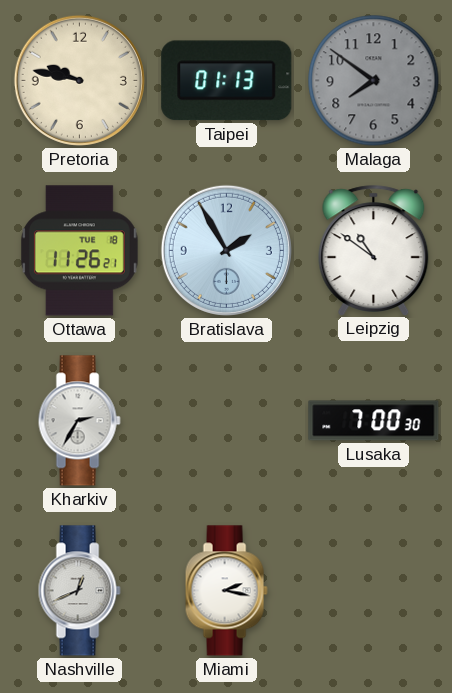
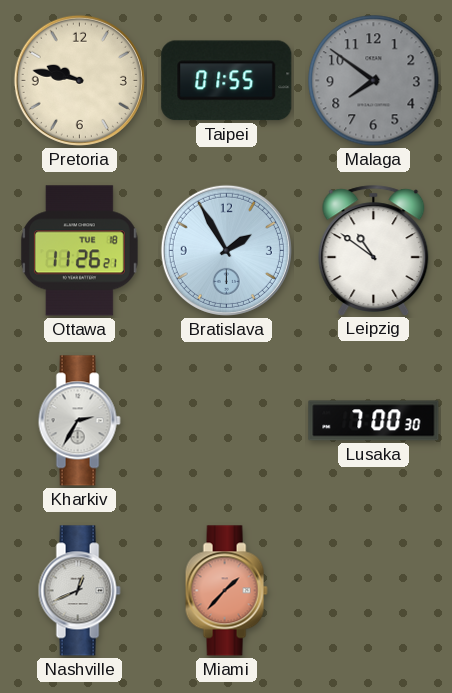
Taipei: 01:13 -> 01:55 (227, 81)
Miami: 2:17 -> 1:37 (226, 591)
Miami dial: white -> salmon (226, 591)
